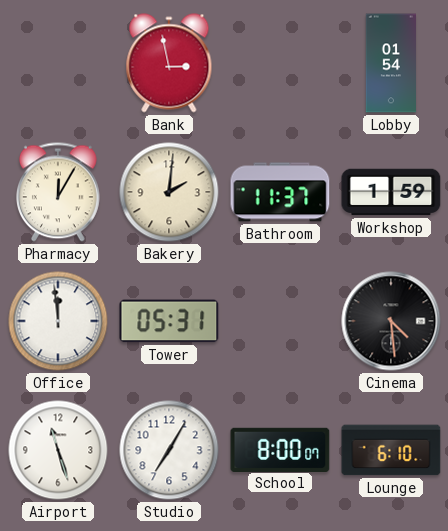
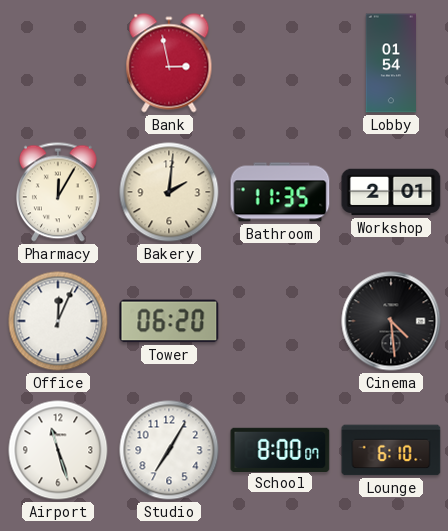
Bathroom: 11:37 -> 11:35 (280, 192)
Workshop: 1:59 -> 2:01 (391, 192)
Office: 11:59 -> 12:04 (58, 321)
Tower: 05:31 -> 06:20 (169, 321)
